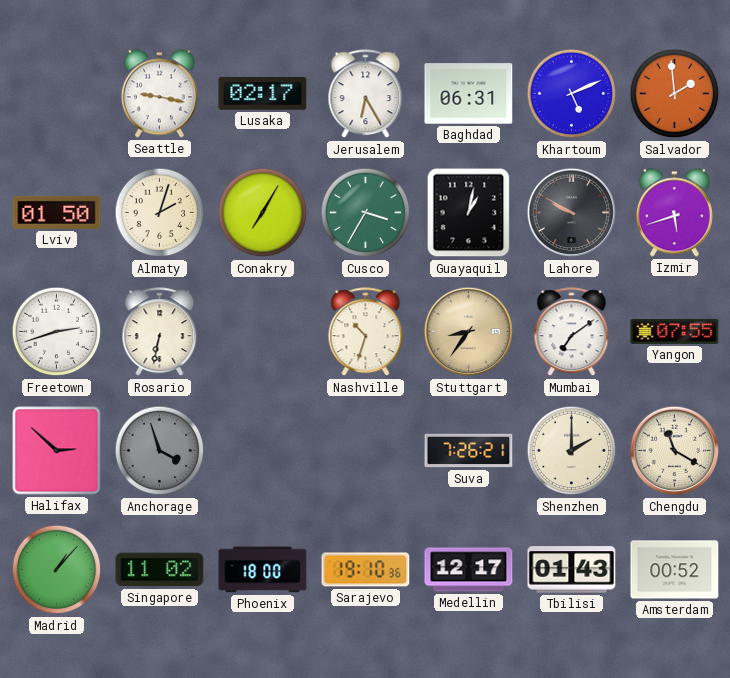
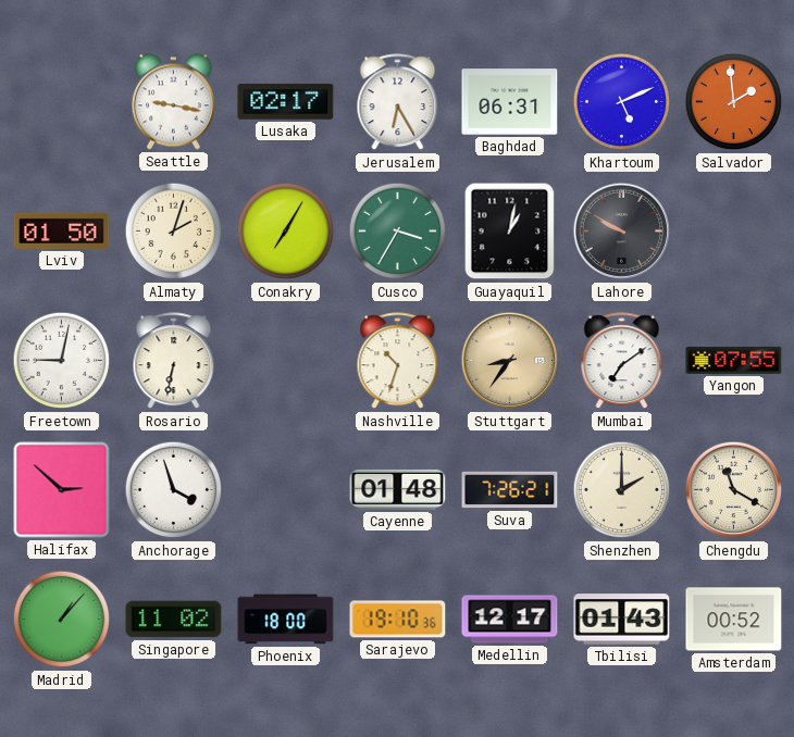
Izmir: 5:42 -> none (674, 213)
Freetown: 2:42 -> 9:02 (62, 361)
Anchorage dial: grey -> white (174, 490)
Cayenne: none -> 01:48 (398, 489)
